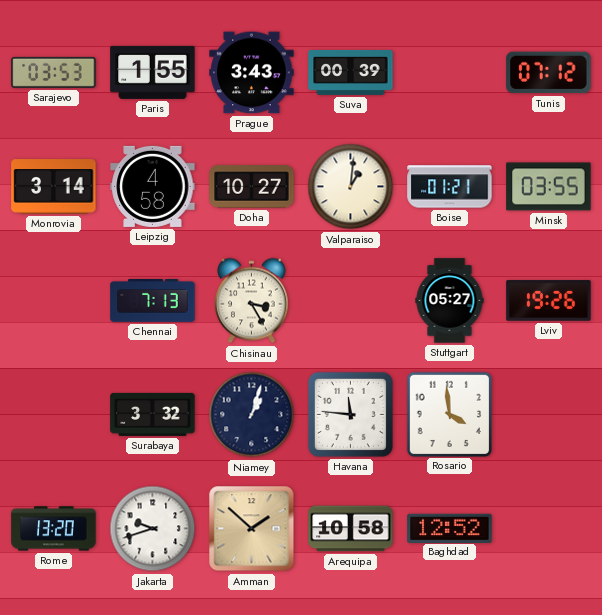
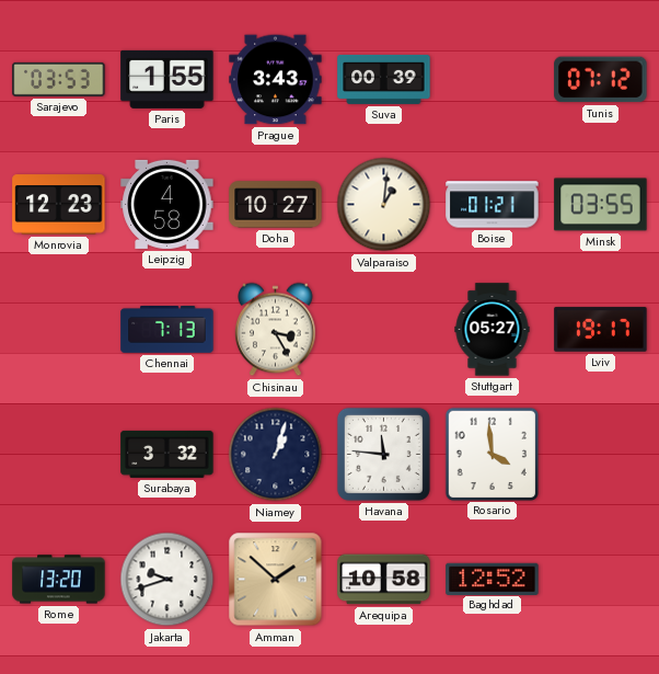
Monrovia: 3:14 -> 12:23 (59, 205)
Lviv: 19:26 -> 19:17 (601, 330)
